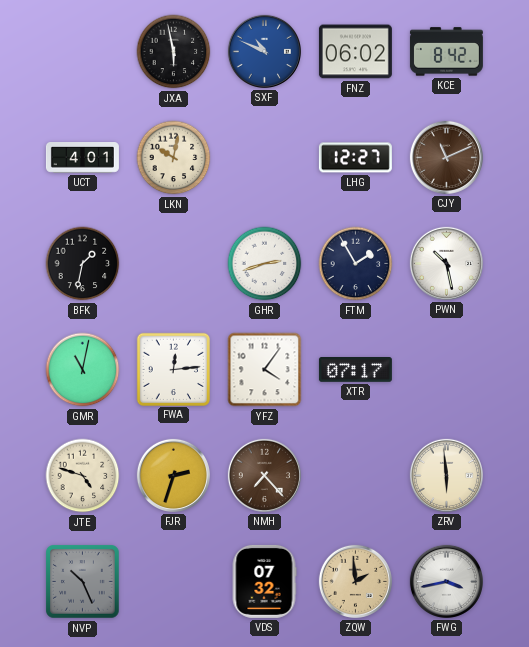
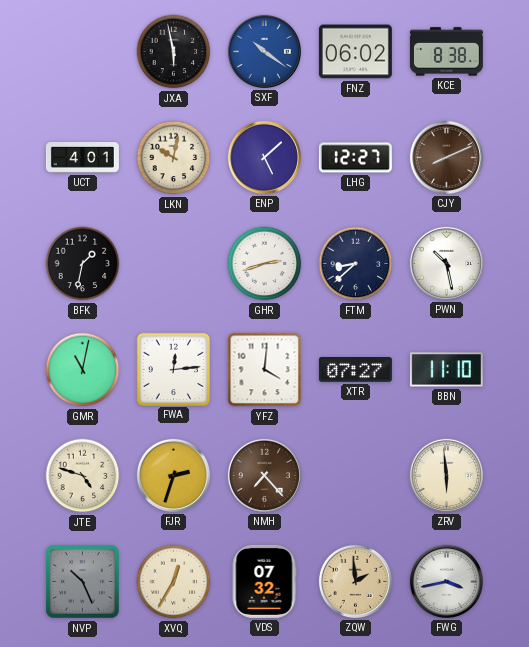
SXF: 10:49 -> 10:21 (264, 51)
KCE: 8:42 -> 8:38 (446, 52)
ENP: none -> 5:08 (264, 157)
CJY: 11:11 -> 8:11 (446, 157)
FTM: 1:55 -> 8:38 (356, 264)
YFZ: 4:06 -> 4:01 (265, 370)
XTR: 07:17 -> 07:27 (355, 370)
BBN: none -> 11:10 (446, 370)
XVQ: none -> 12:35 (174, 582)
